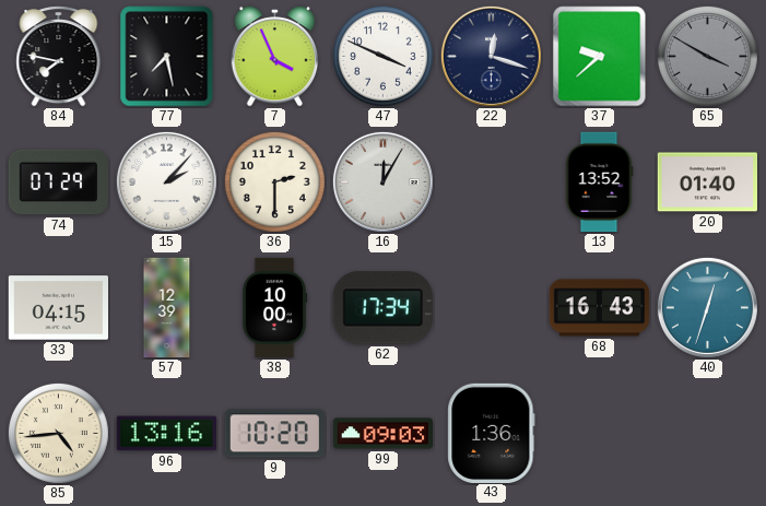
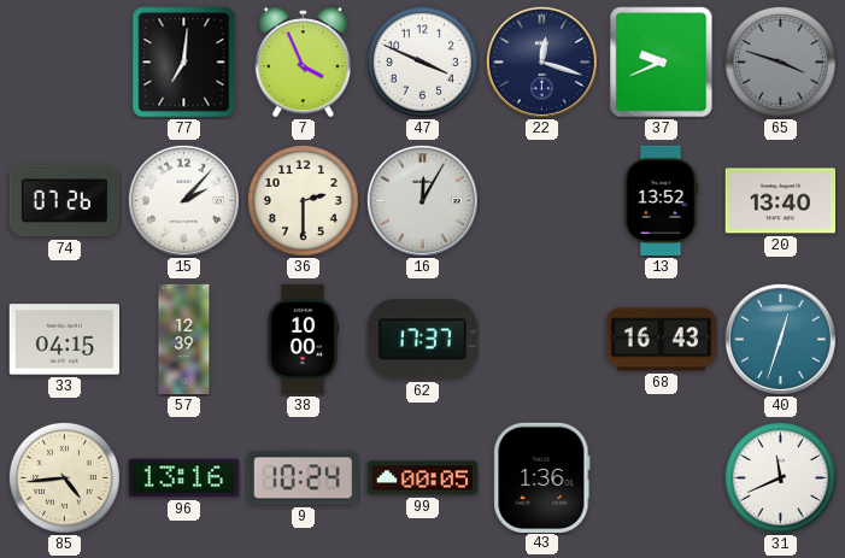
84: 7:47 -> none (59, 57)
77: 7:28 -> 7:01 (184, 63)
37: 9:38 -> 9:41 (662, 63)
65: 3:50 -> 3:48 (780, 61)
74: 07:29 -> 07:26 (64, 201)
20: 01:40 -> 13:40 (780, 201)
62: 17:34 -> 17:37 (422, 340)
9: 10:20 -> 10:24 (303, 478)
99: 09:03 -> 00:05 (423, 478)
31: none -> 11:41 (780, 477)
